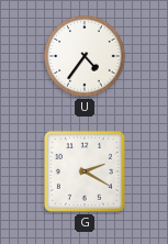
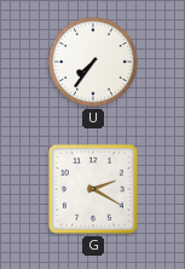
U: 4:36 -> 7:36 (93, 62)
